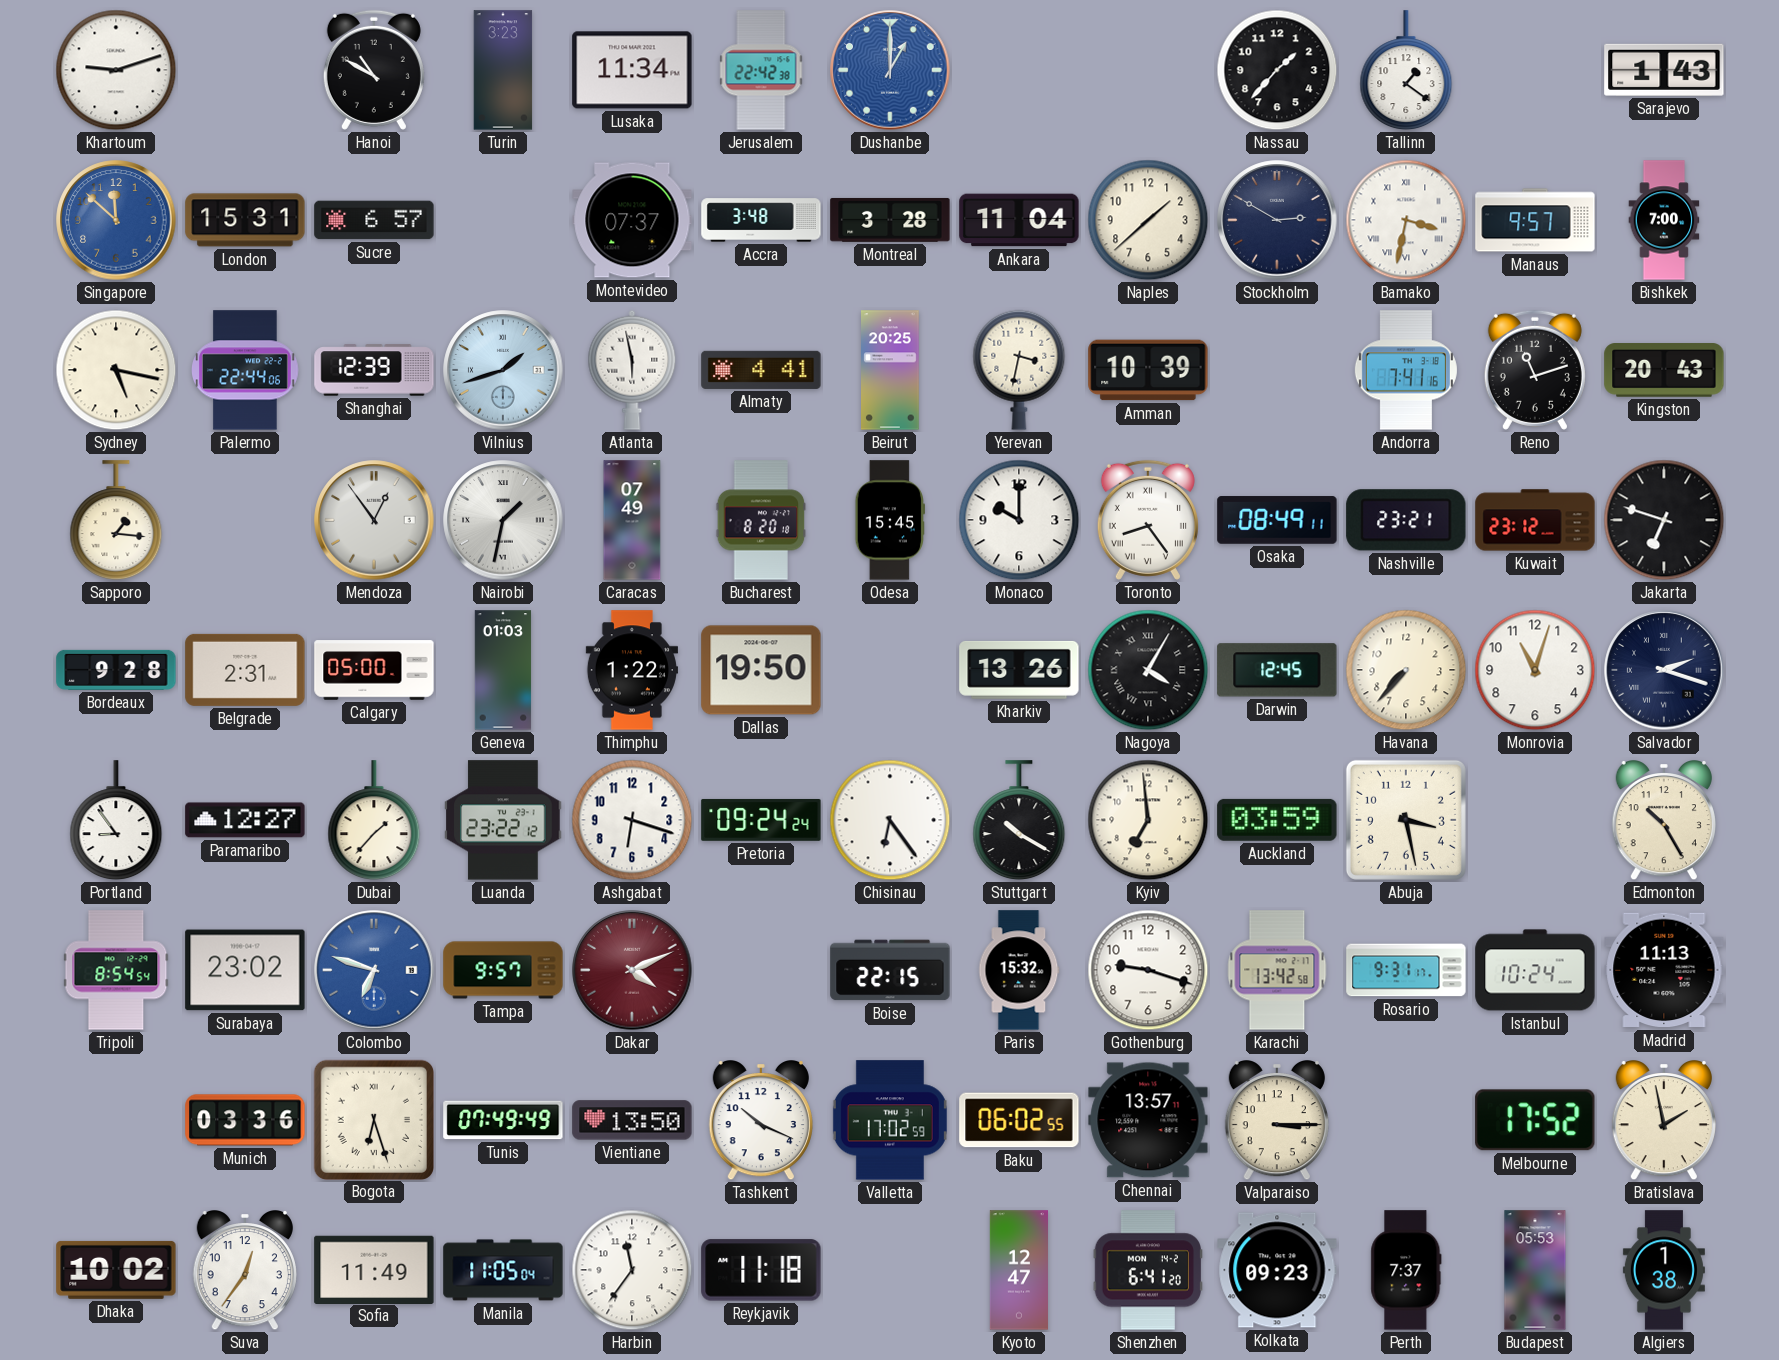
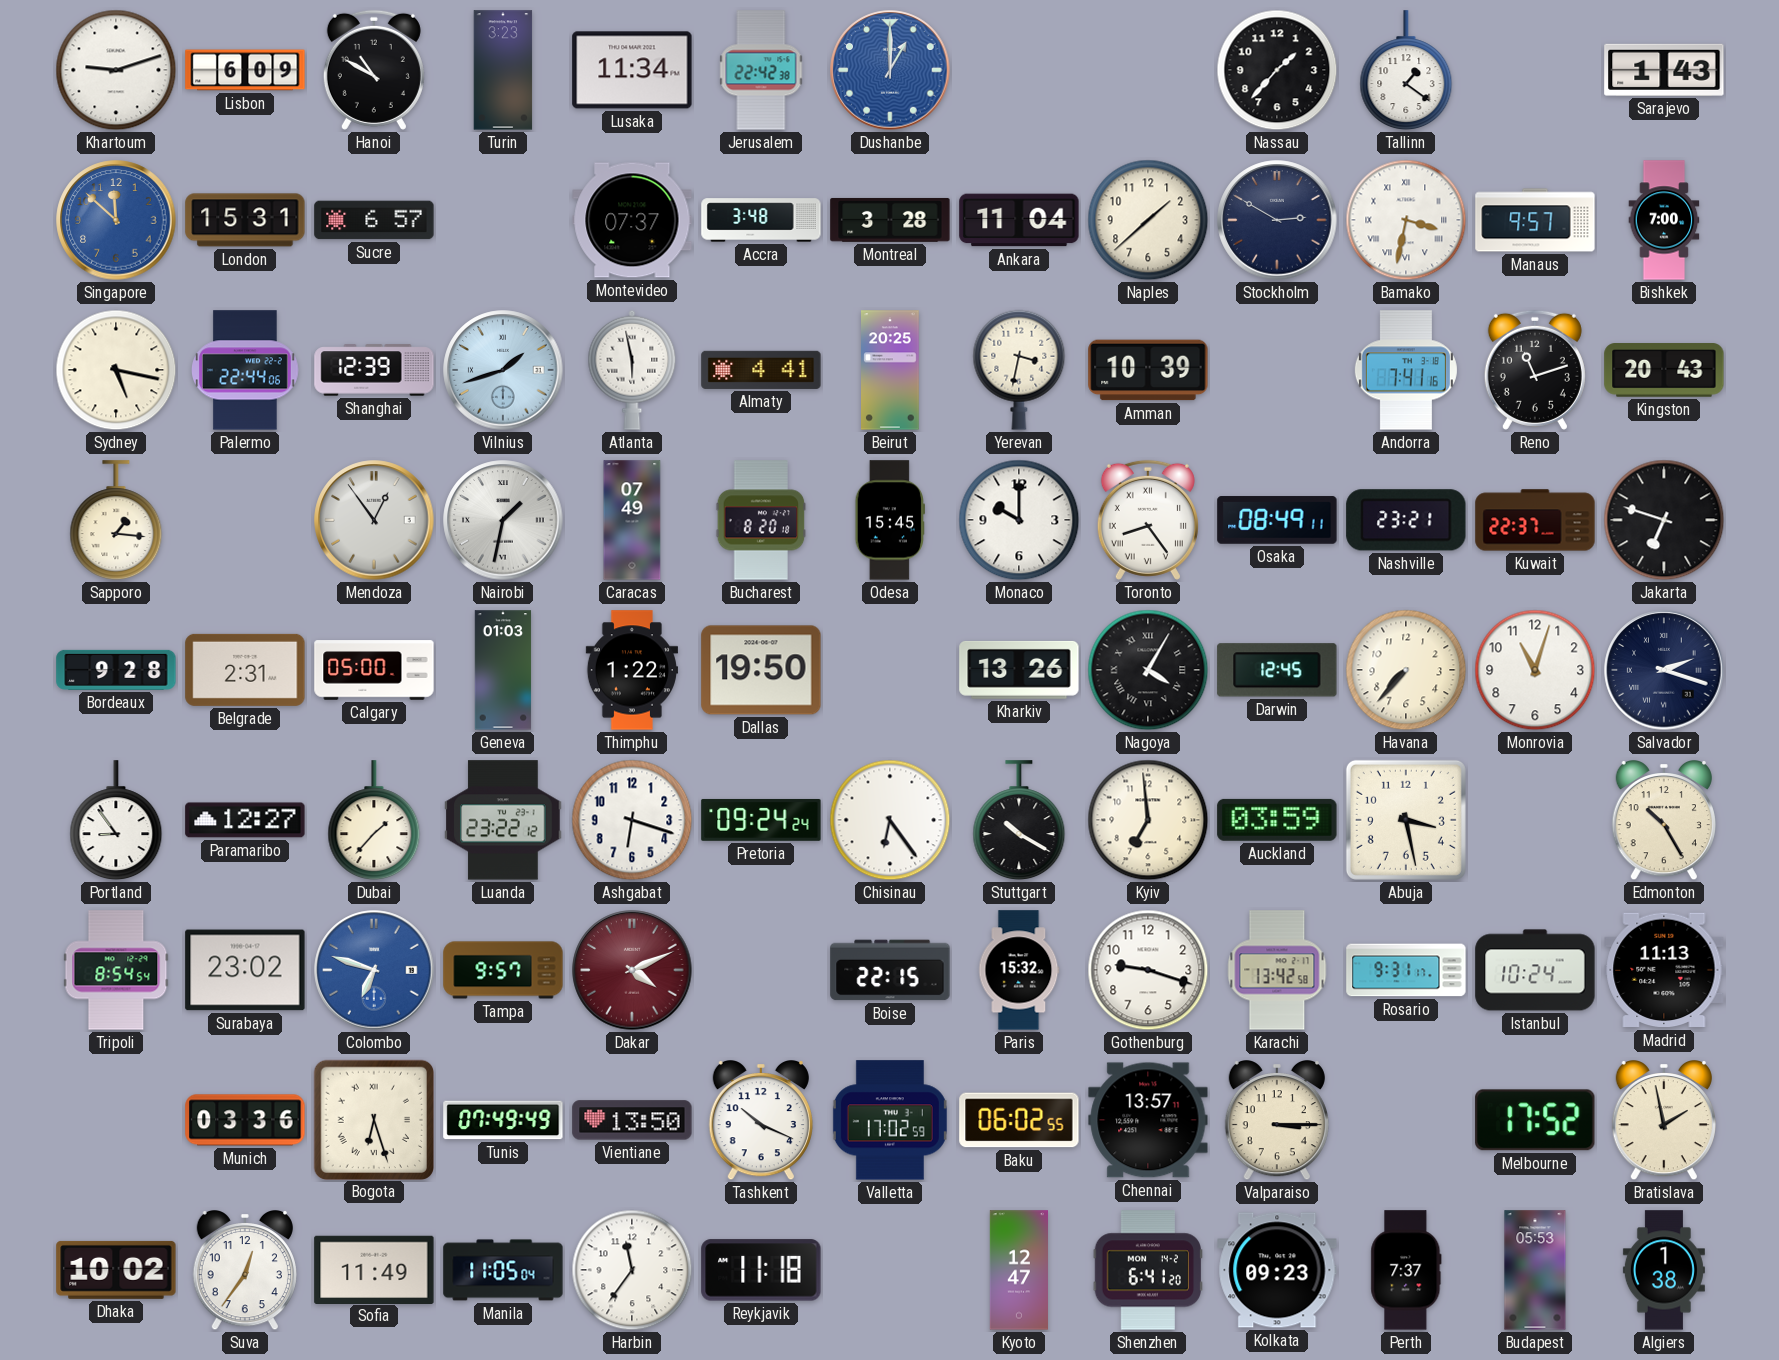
Lisbon: none -> 6:09 (245, 70)
Kuwait: 23:12 -> 22:37 (1535, 520)
